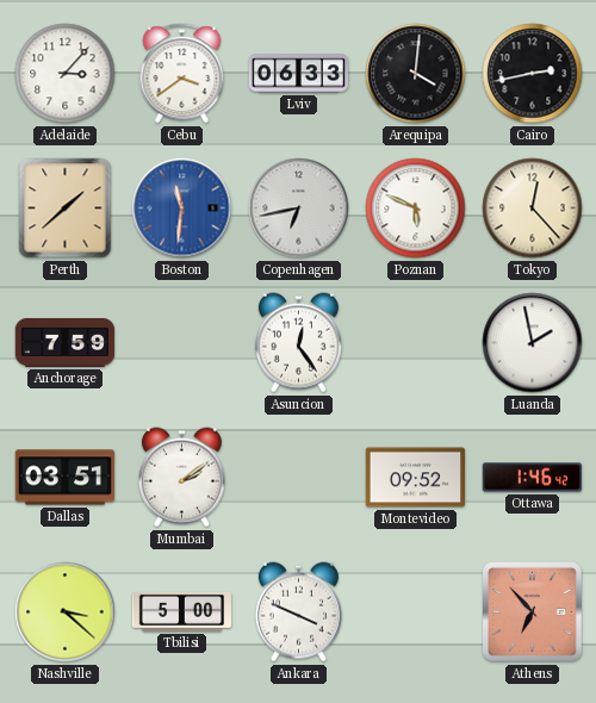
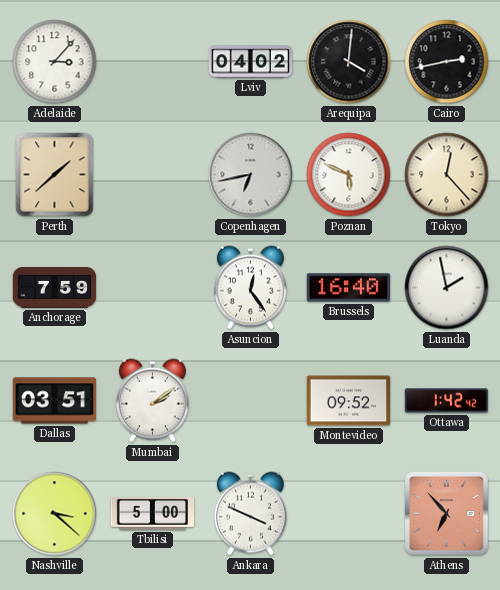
Cebu: 3:39 -> none (182, 74)
Lviv: 06:33 -> 04:02 (250, 62)
Boston: 11:31 -> none (182, 209)
Brussels: none -> 16:40 (348, 288)
Ottawa: 1:46 -> 1:42 (446, 401)
